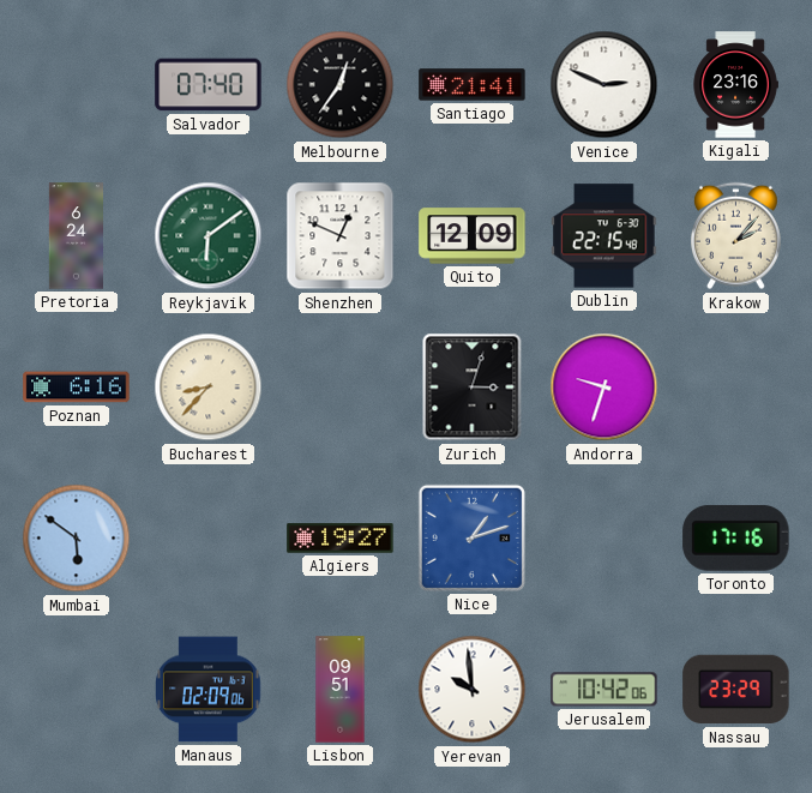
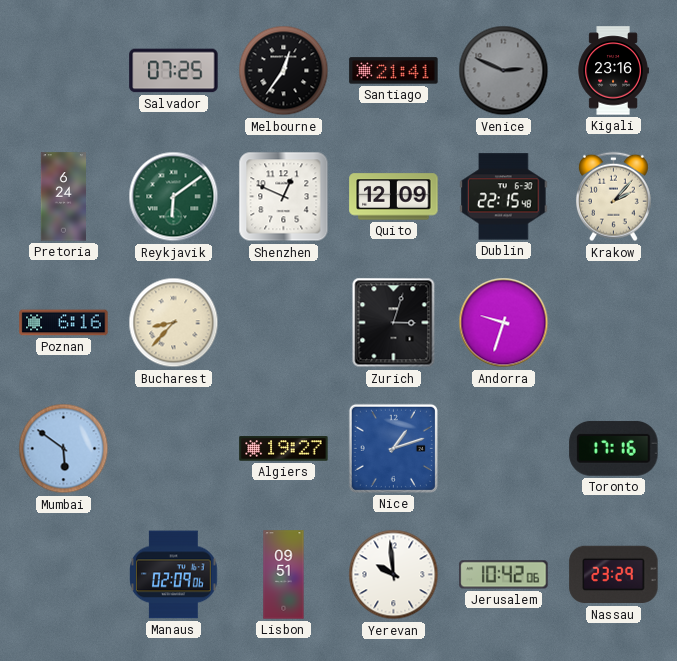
Salvador: 07:40 -> 07:25 (174, 71)
Venice dial: white -> grey (504, 71)
